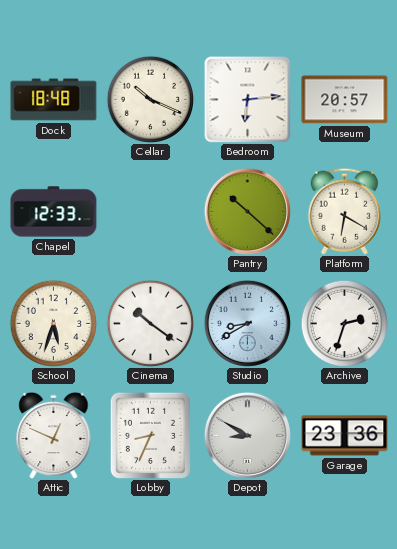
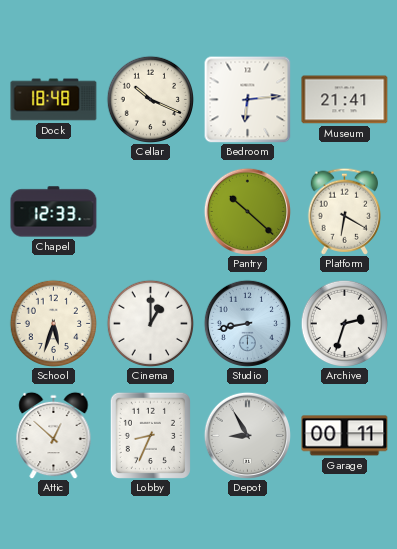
Museum: 20:57 -> 21:41 (345, 100)
Cinema: 10:21 -> 1:00 (150, 323)
Studio: 8:40 -> 8:43 (247, 323)
Attic: 12:49 -> 12:52 (54, 435)
Depot: 8:50 -> 8:55 (247, 435)
Garage: 23:36 -> 00:11 (345, 436)
